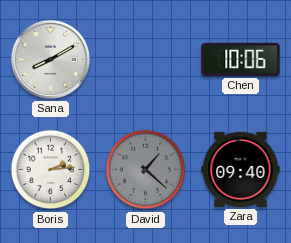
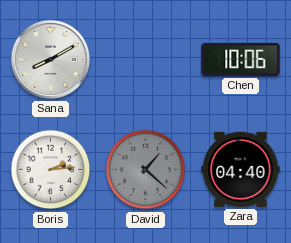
Zara: 09:40 -> 04:40 (241, 169)
